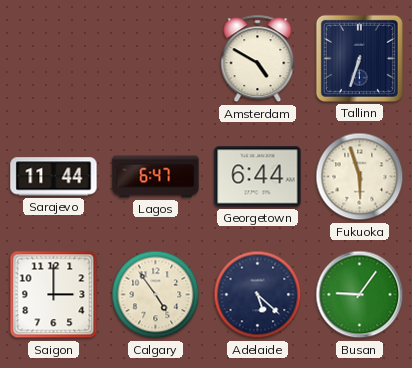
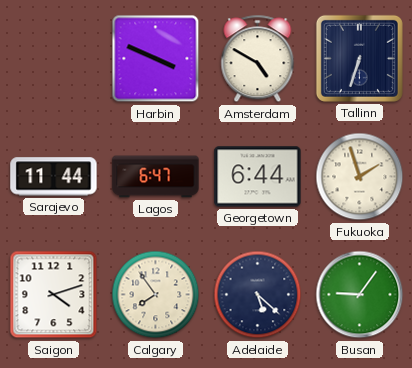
Harbin: none -> 3:49 (156, 59)
Fukuoka: 5:57 -> 1:57 (360, 177)
Saigon: 3:00 -> 4:12 (54, 295)
Calgary: 4:54 -> 7:54 (156, 295)
